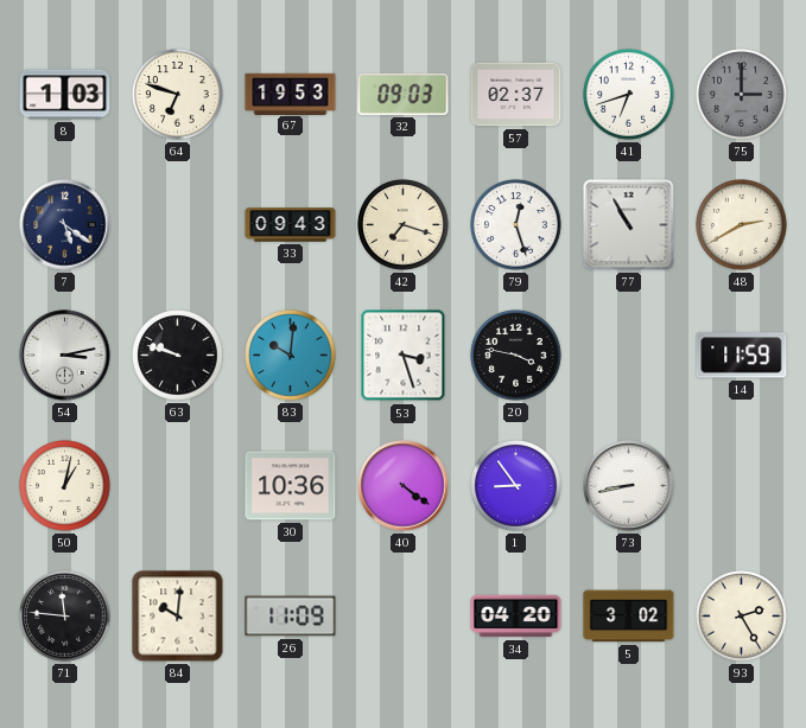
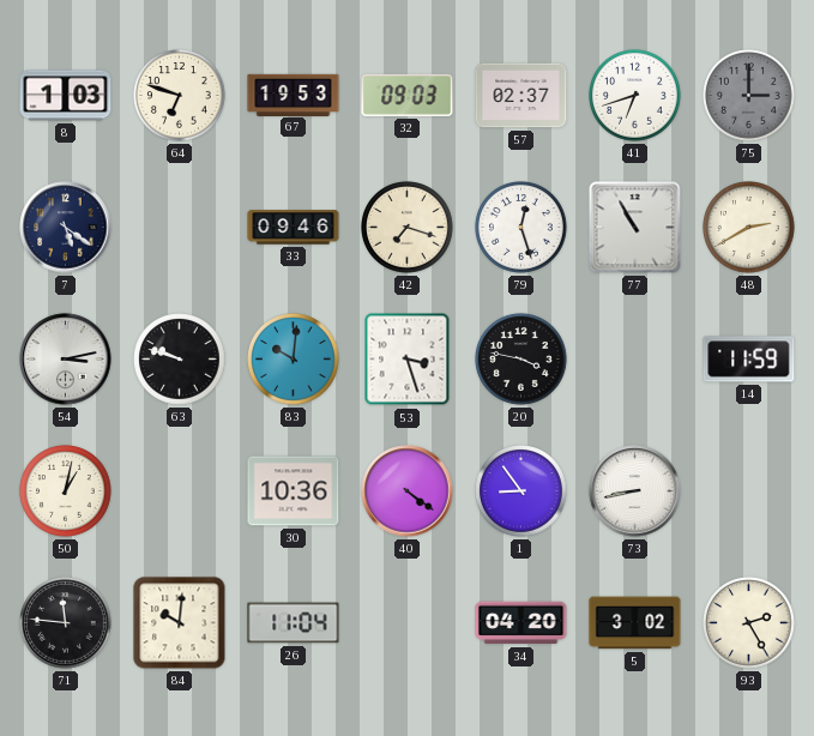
33: 09:43 -> 09:46 (294, 228)
26: 11:09 -> 11:04 (294, 623)
